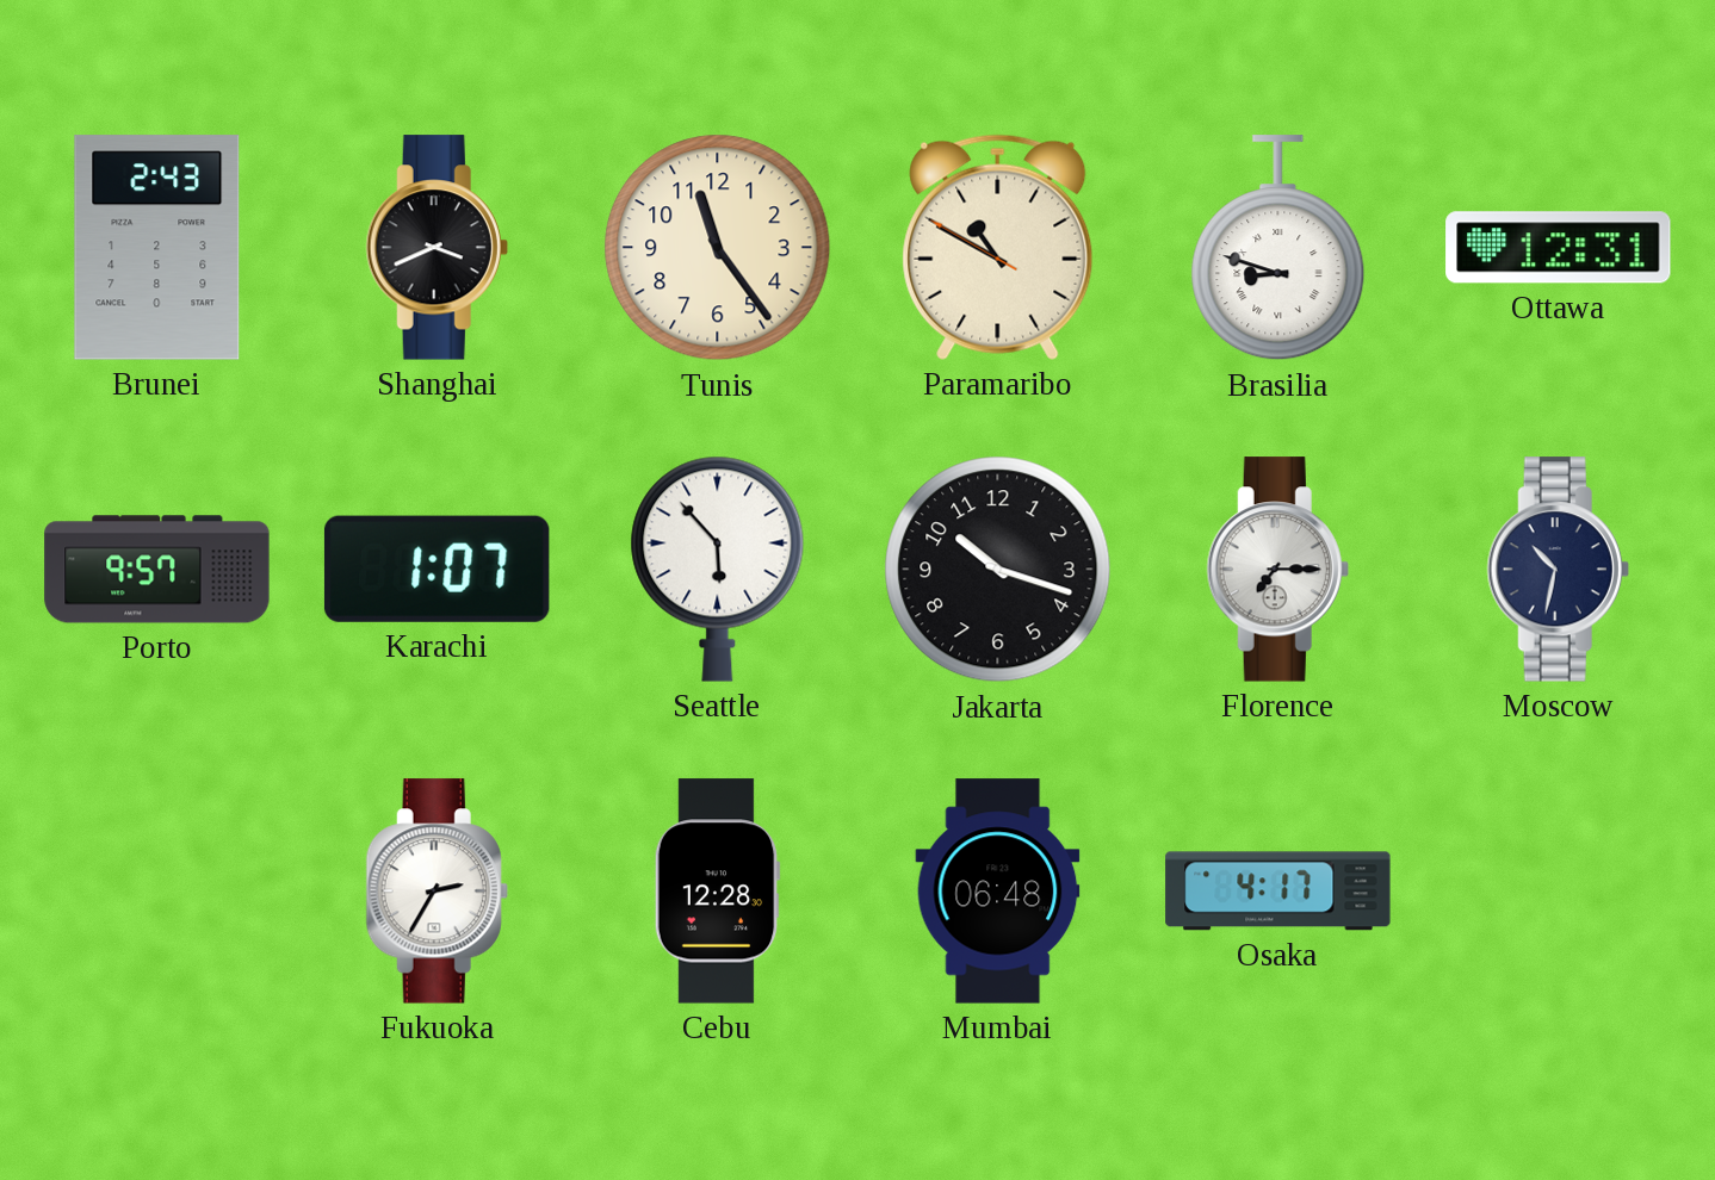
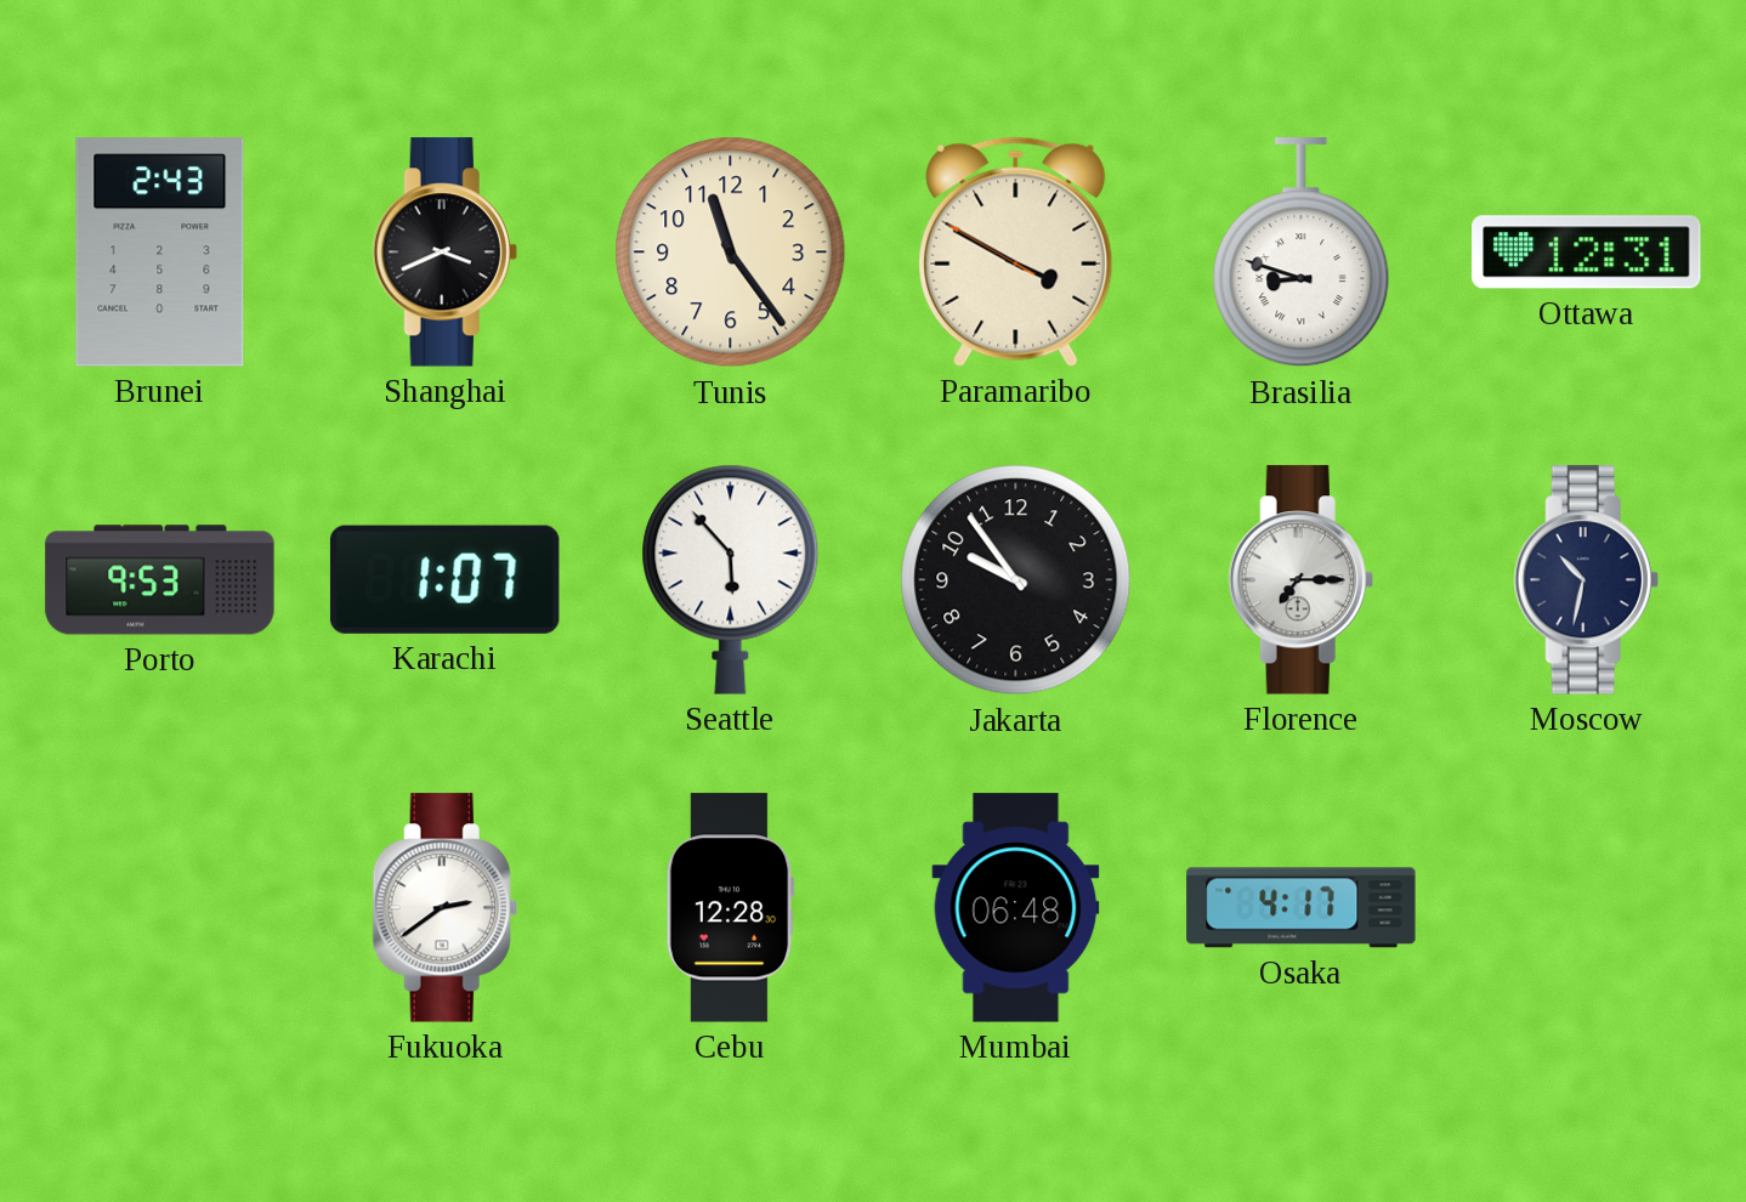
Paramaribo: 10:49 -> 3:49 (1016, 251)
Porto: 9:57 -> 9:53 (160, 580)
Jakarta: 10:18 -> 9:54 (1016, 580)
Fukuoka: 2:35 -> 2:39 (444, 908)
